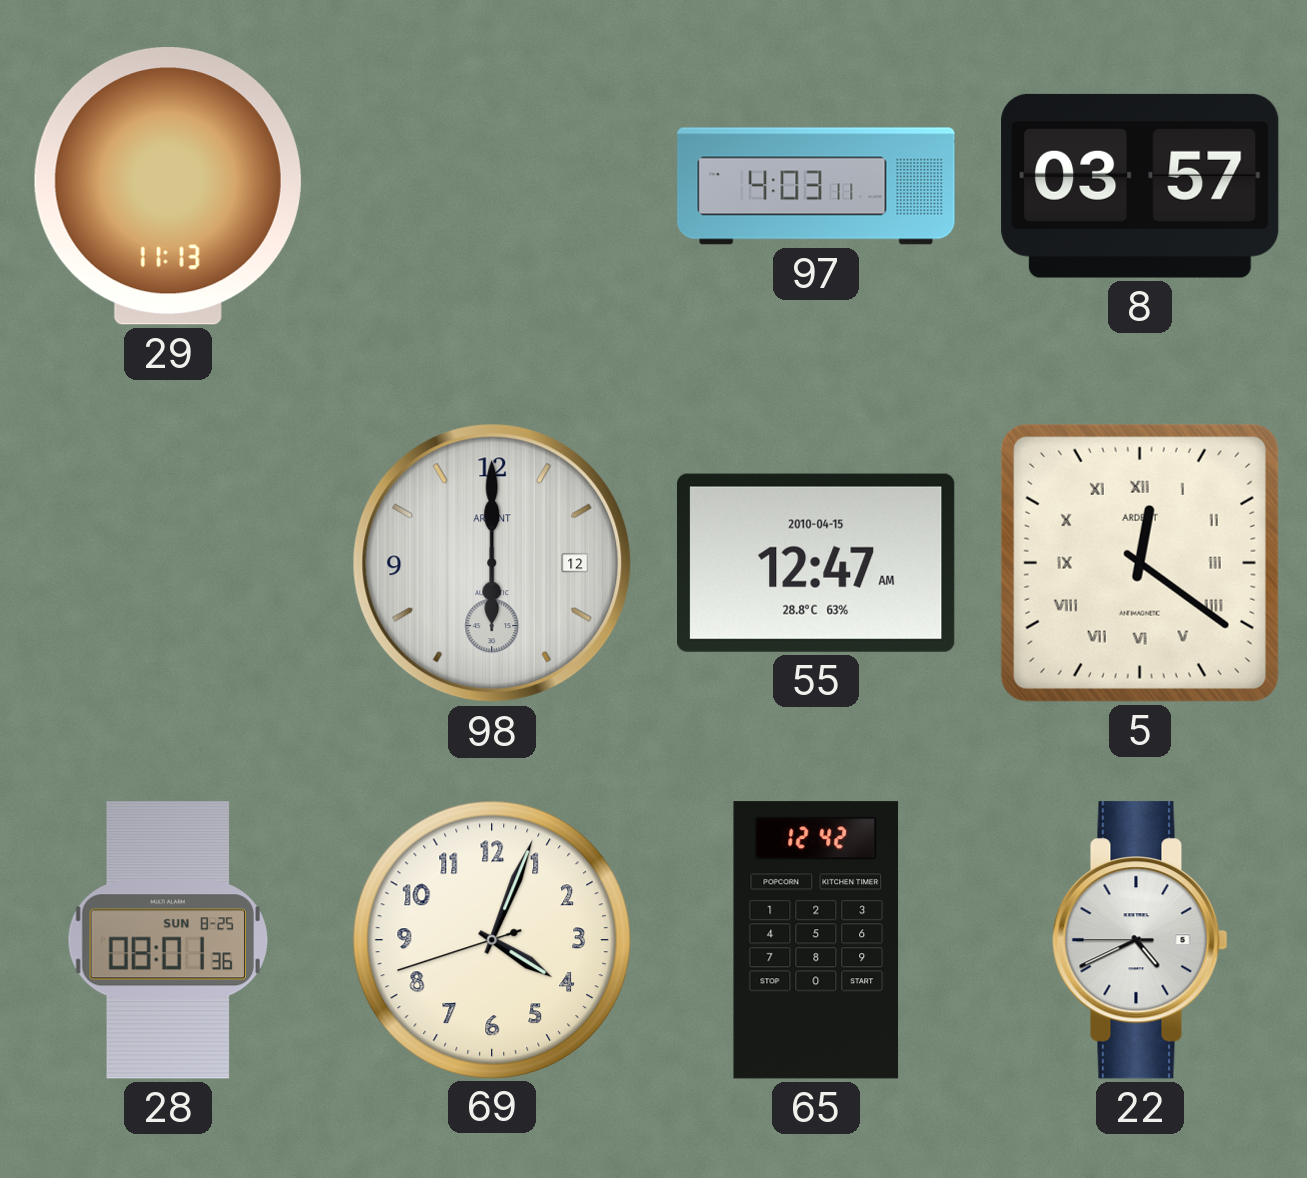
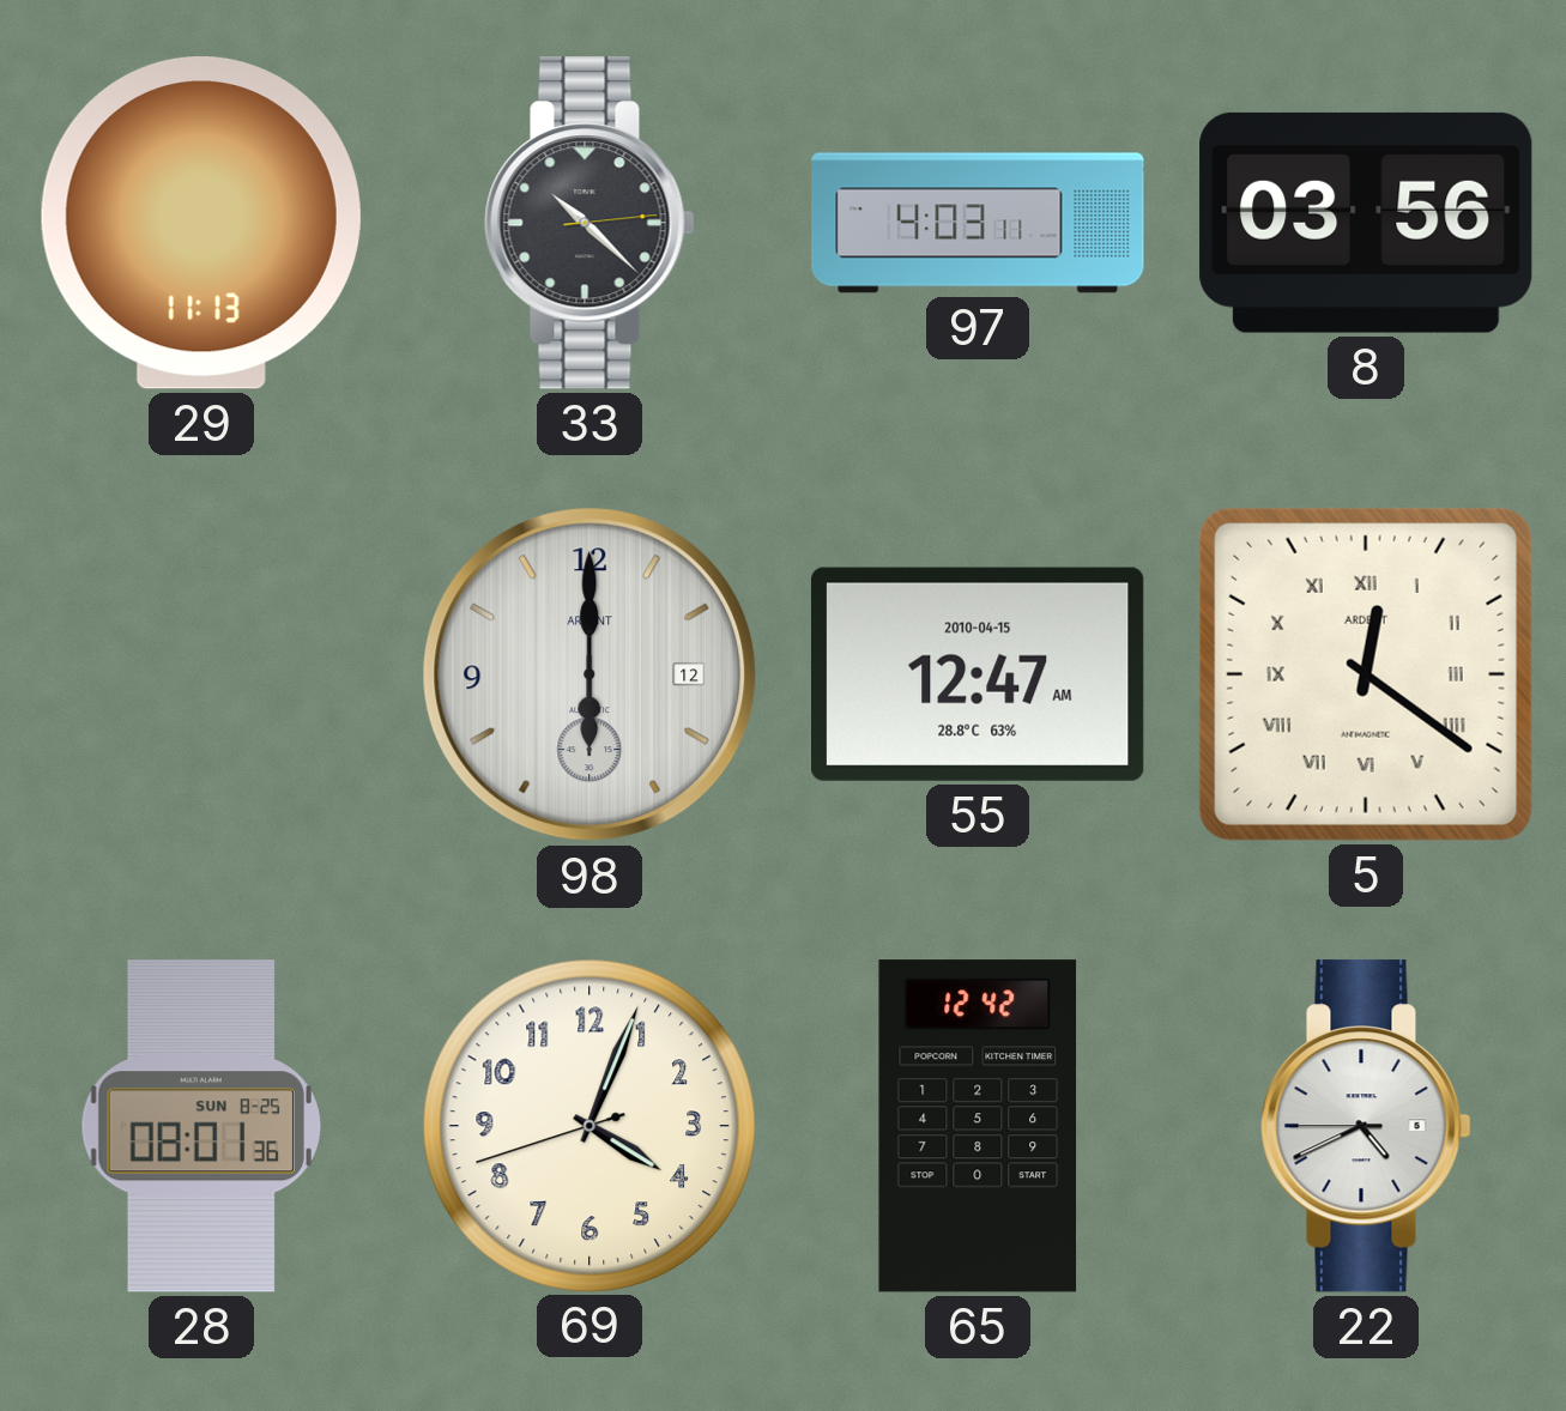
33: none -> 10:22 (589, 223)
8: 03:57 -> 03:56 (1366, 223)
